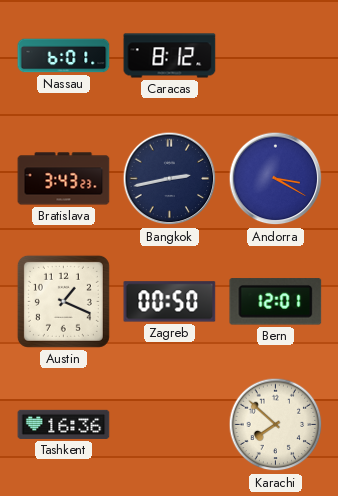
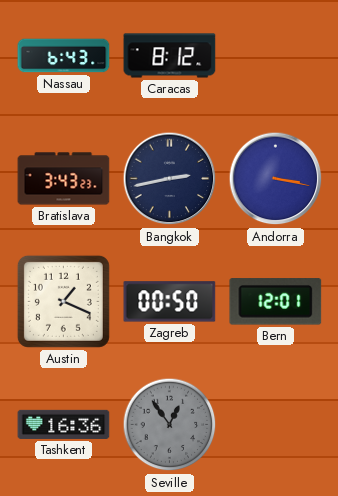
Nassau: 6:01 -> 6:43 (64, 56)
Andorra: 3:20 -> 3:17 (276, 179)
Seville: none -> 12:54 (170, 425)
Karachi: 7:52 -> none (276, 425)
